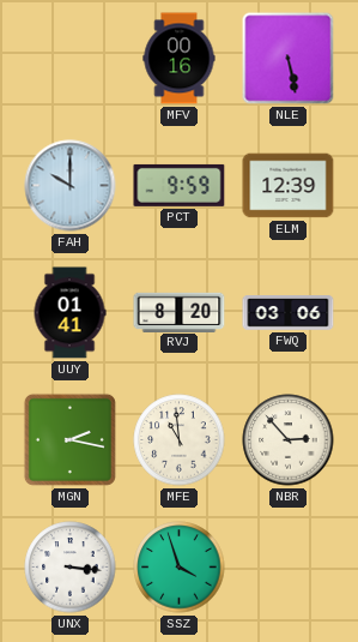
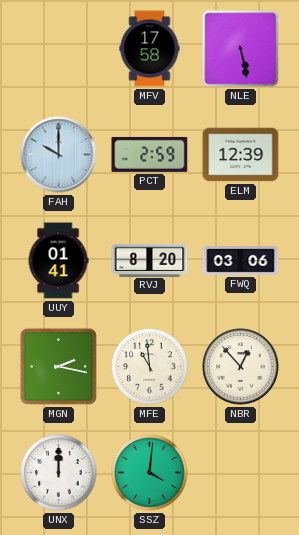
MFV: 00:16 -> 17:58 (150, 49)
PCT: 9:59 -> 2:59 (150, 154)
NBR: 2:53 -> 12:53 (241, 367)
UNX: 3:16 -> 12:00 (59, 473)
SSZ: 3:57 -> 4:01 (150, 473)
